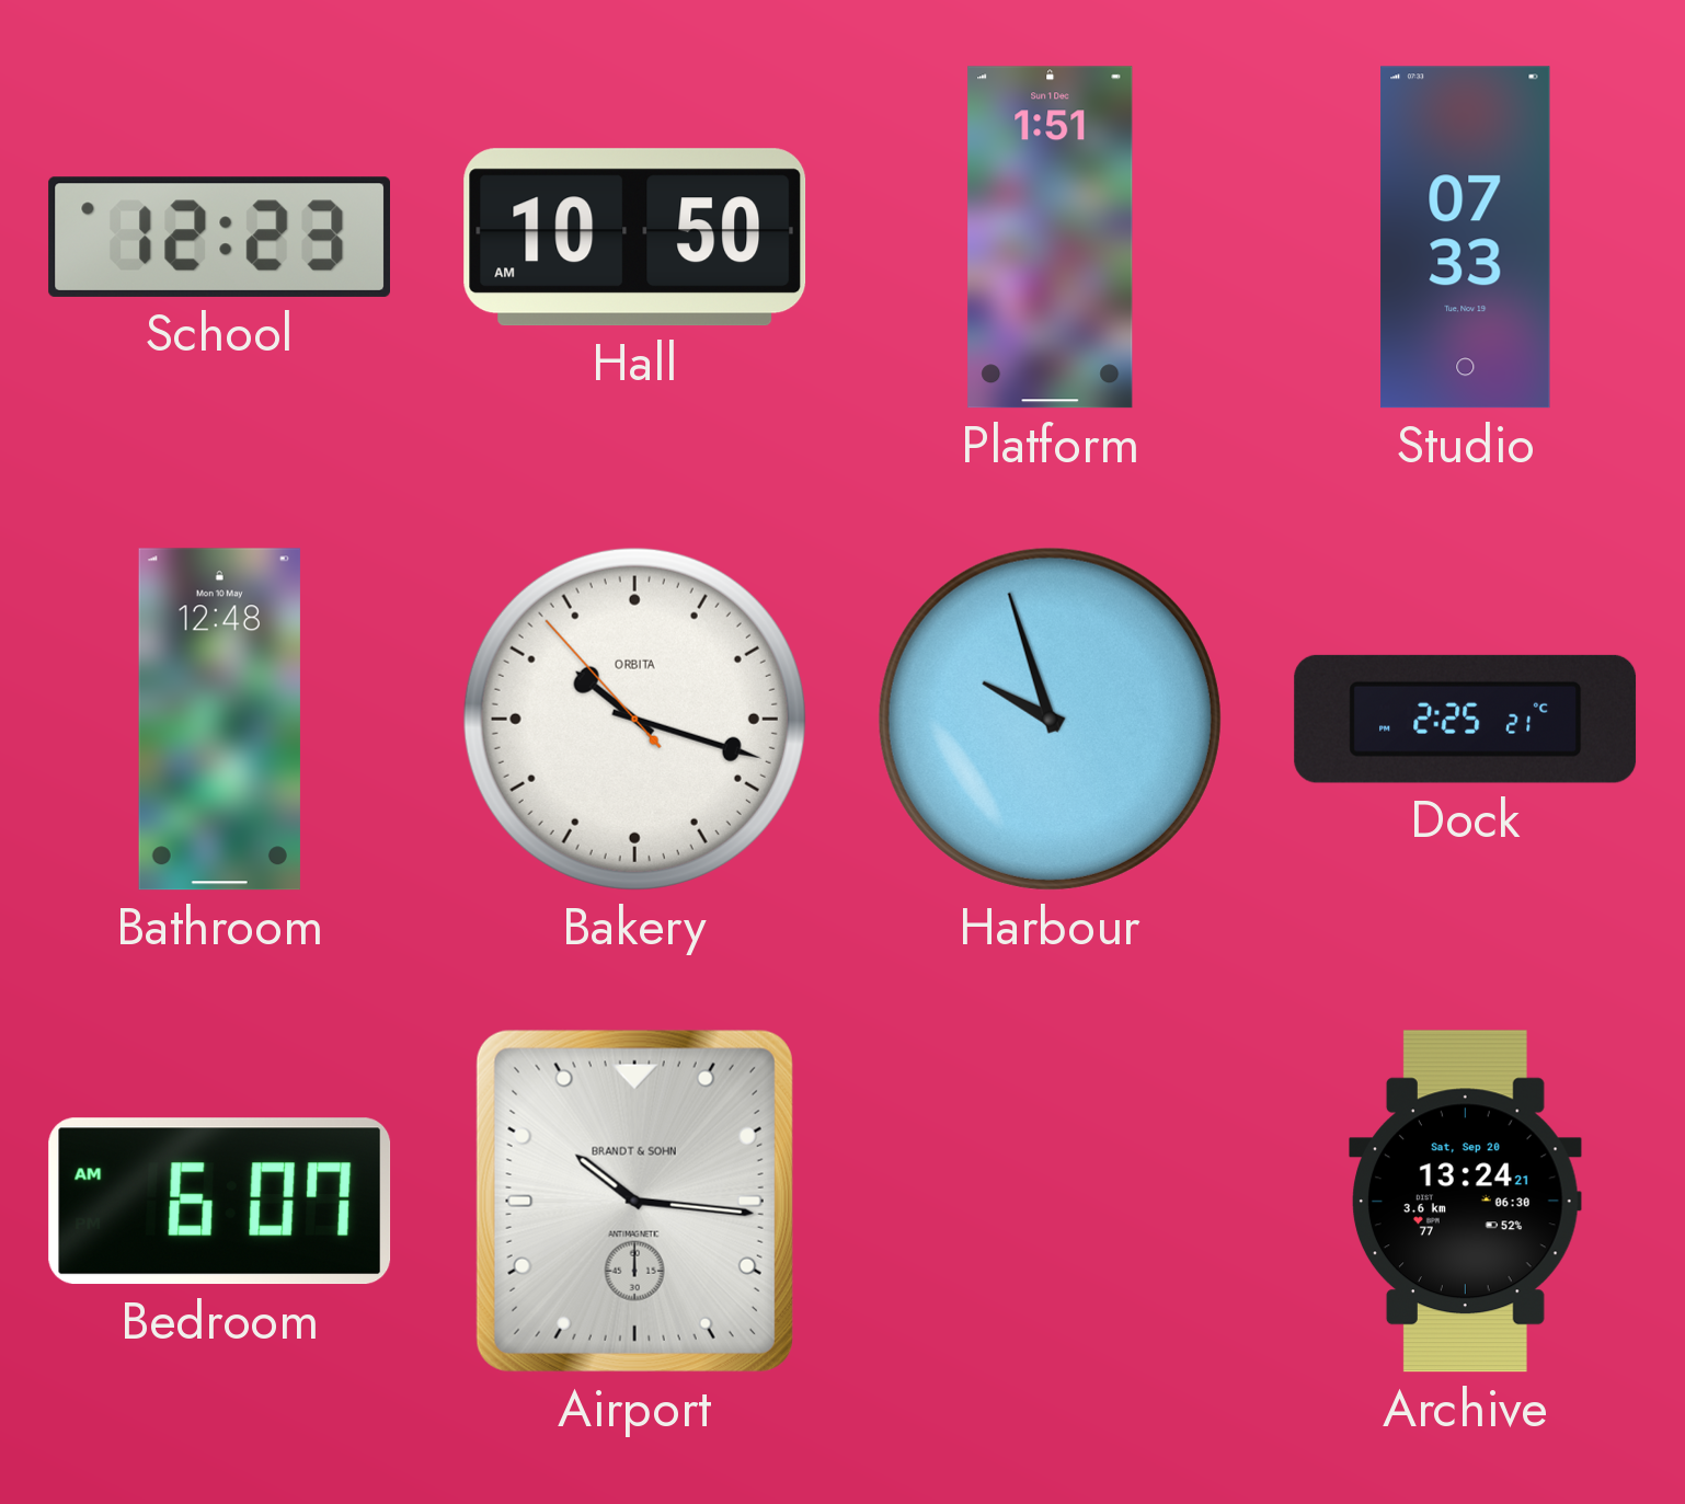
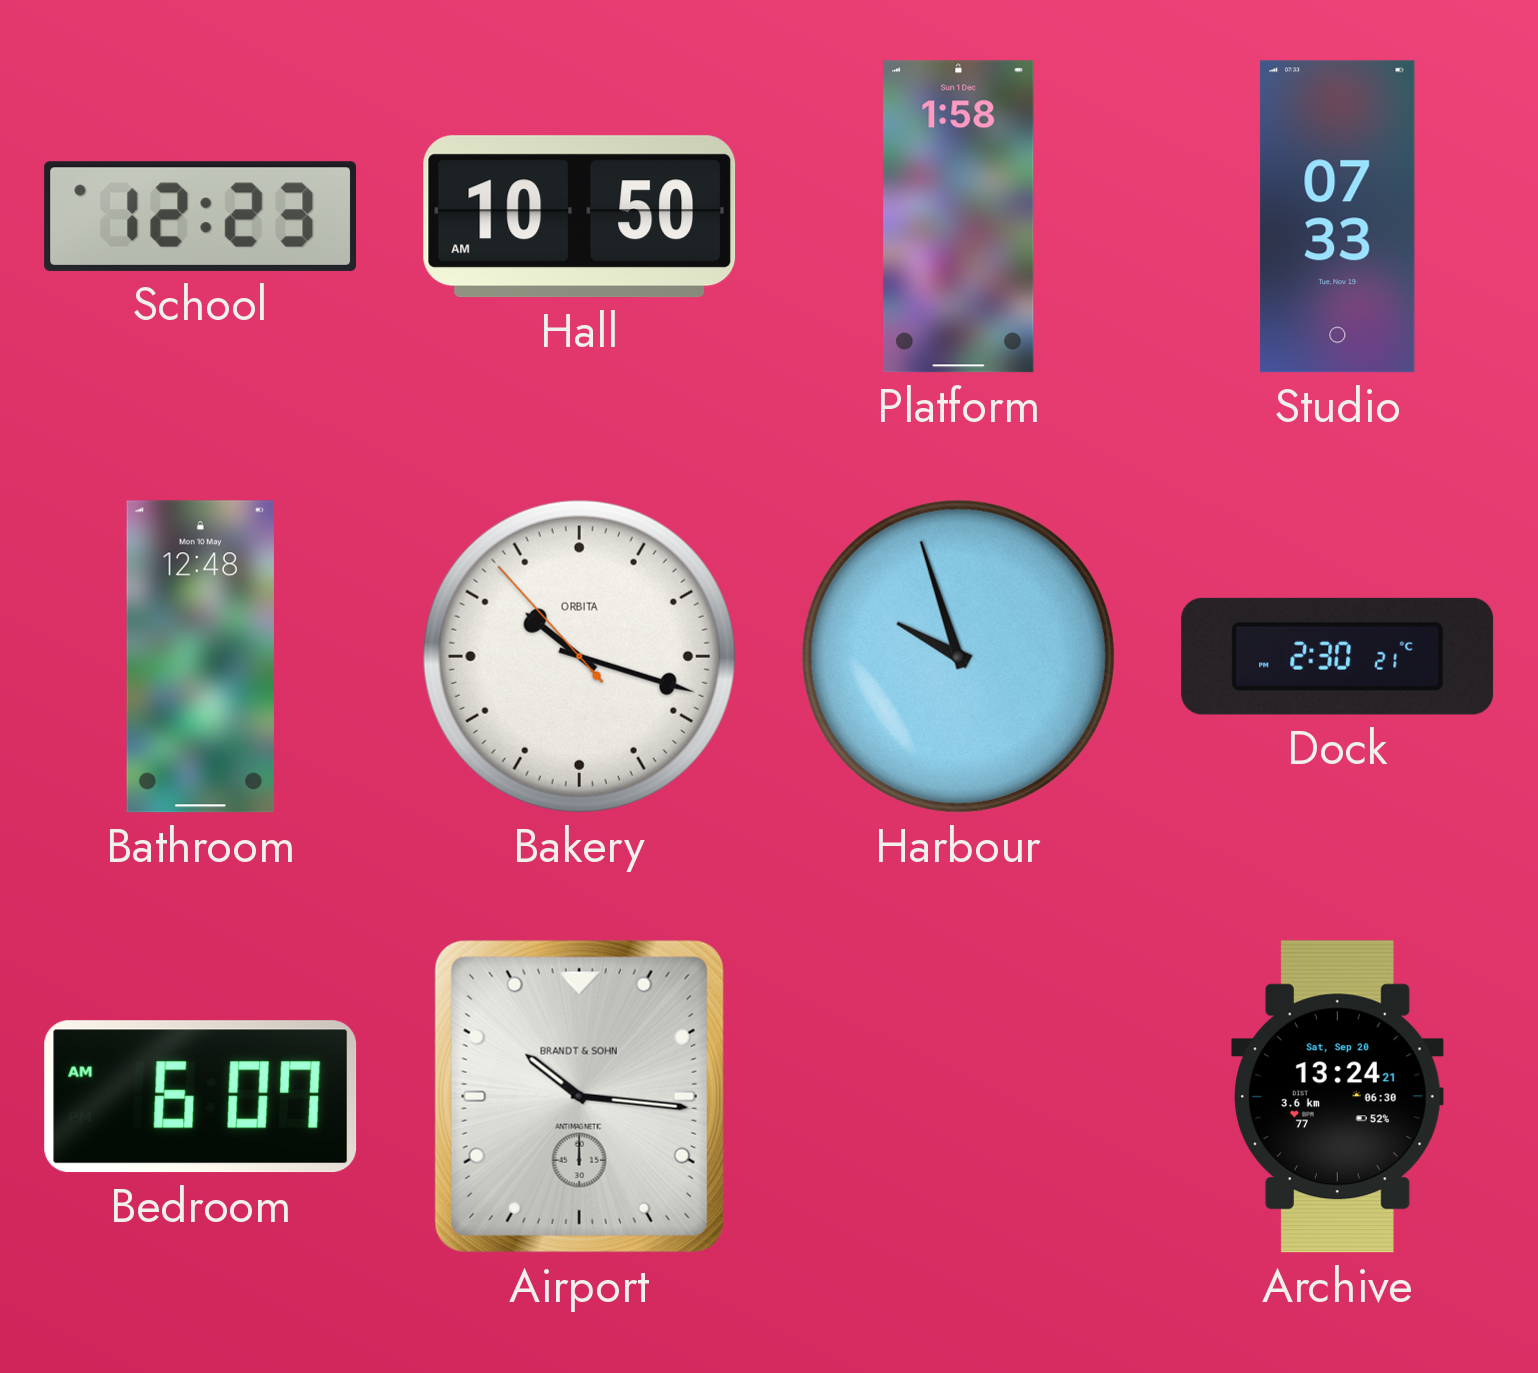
Platform: 1:51 -> 1:58 (959, 217)
Dock: 2:25 -> 2:30 (1338, 656)
